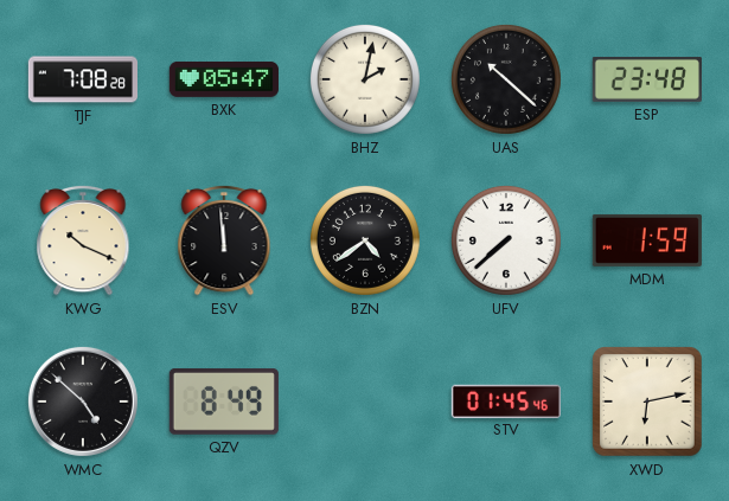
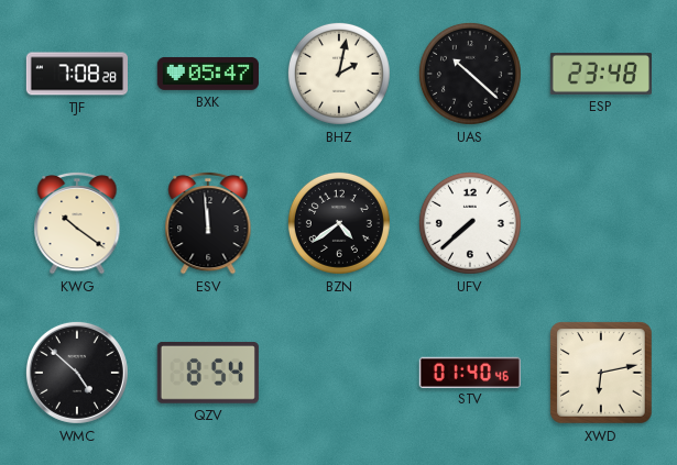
KWG: 10:19 -> 10:21 (77, 223)
MDM: 1:59 -> none (647, 240)
QZV: 8:49 -> 8:54 (208, 373)
STV: 01:45 -> 01:40 (470, 372)
